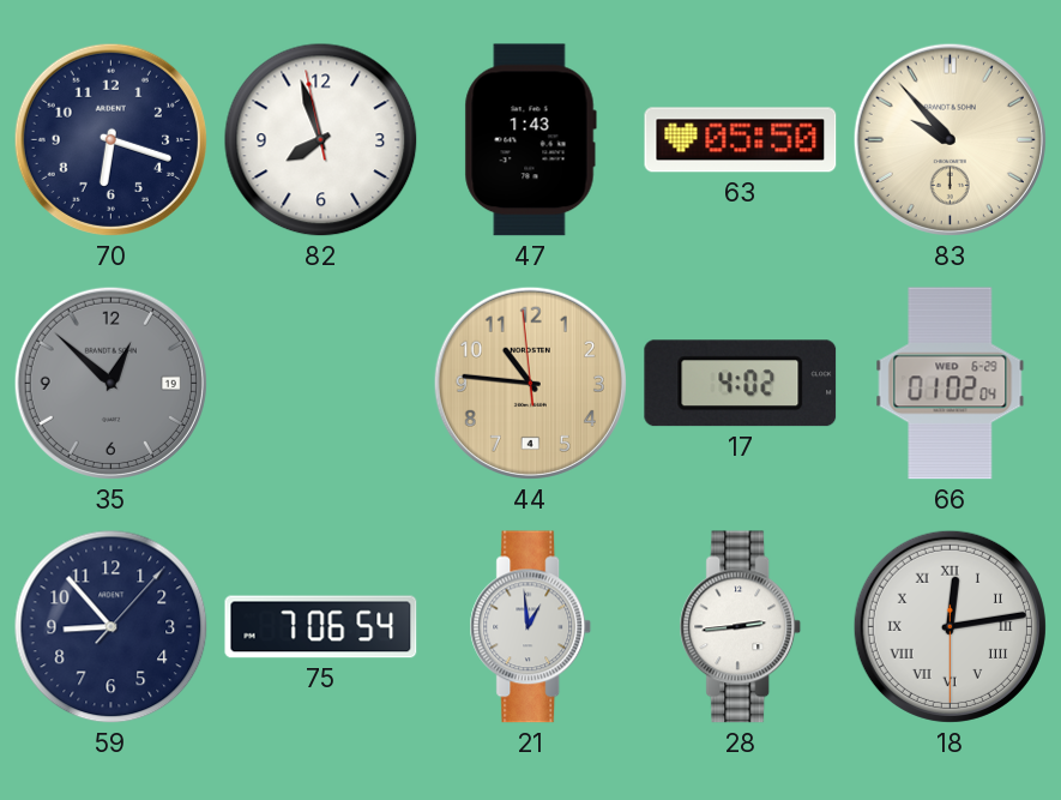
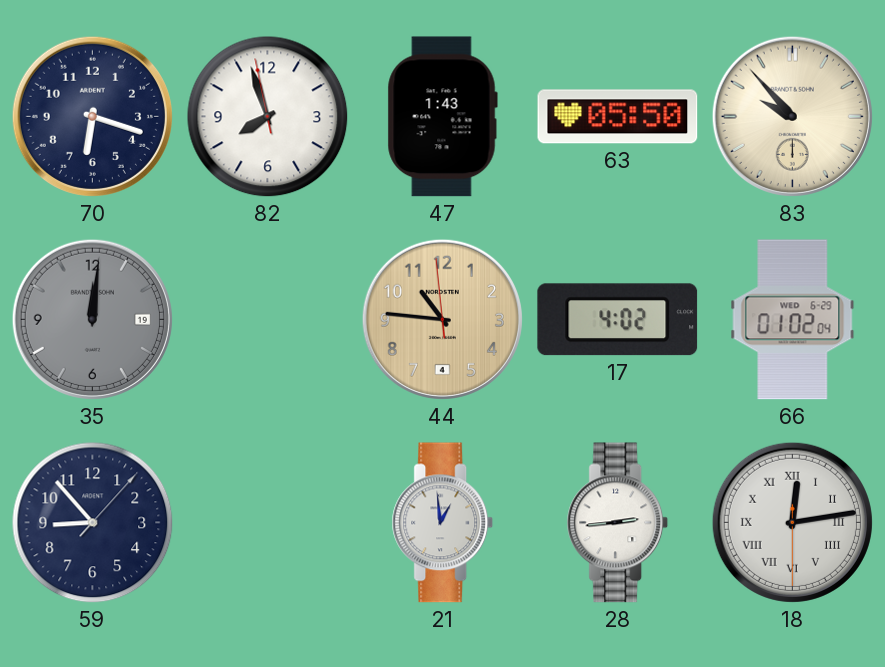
35: 12:52 -> 12:01 (92, 319)
75: 7:06 -> none (321, 627)
